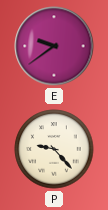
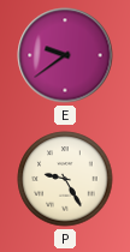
P: 9:23 -> 9:25 (65, 179)
